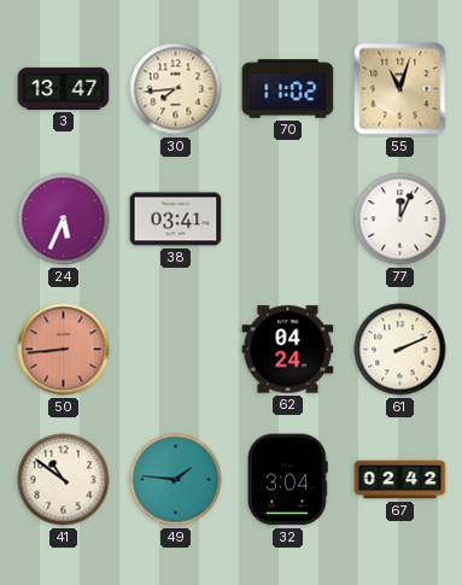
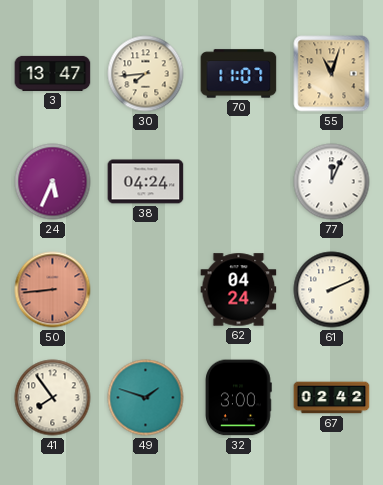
70: 11:02 -> 11:07 (239, 74)
38: 03:41 -> 04:24 (146, 182)
41: 10:51 -> 7:54 (53, 398)
49: 1:46 -> 1:48 (146, 398)
32: 3:04 -> 3:00 (239, 398)
